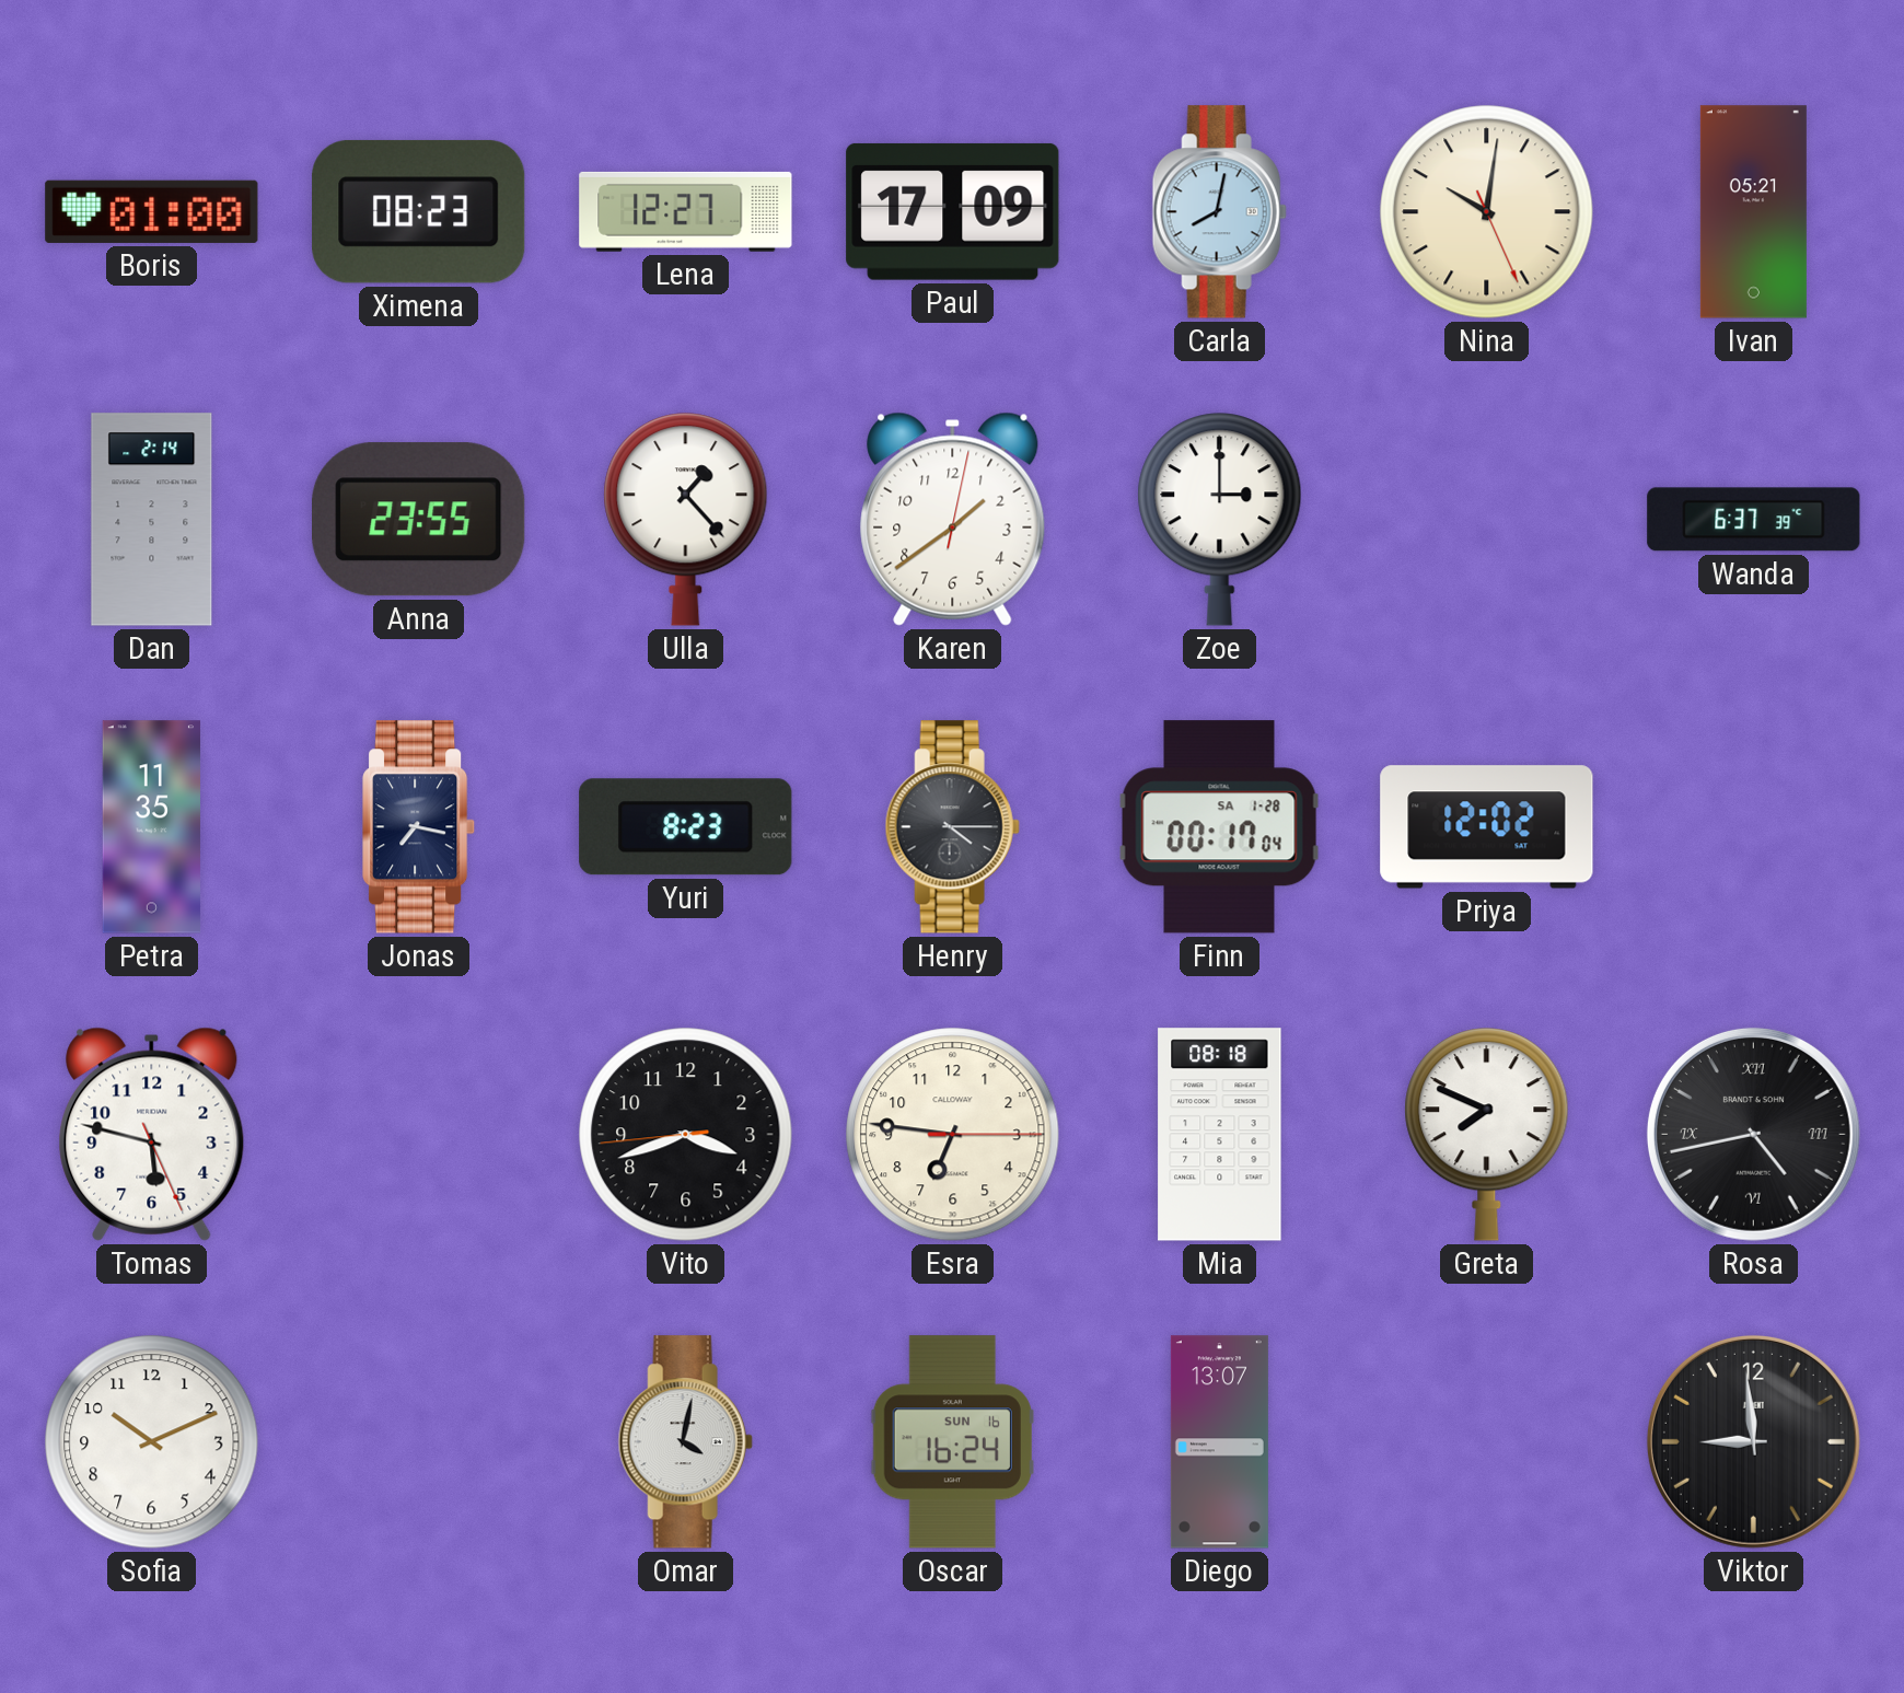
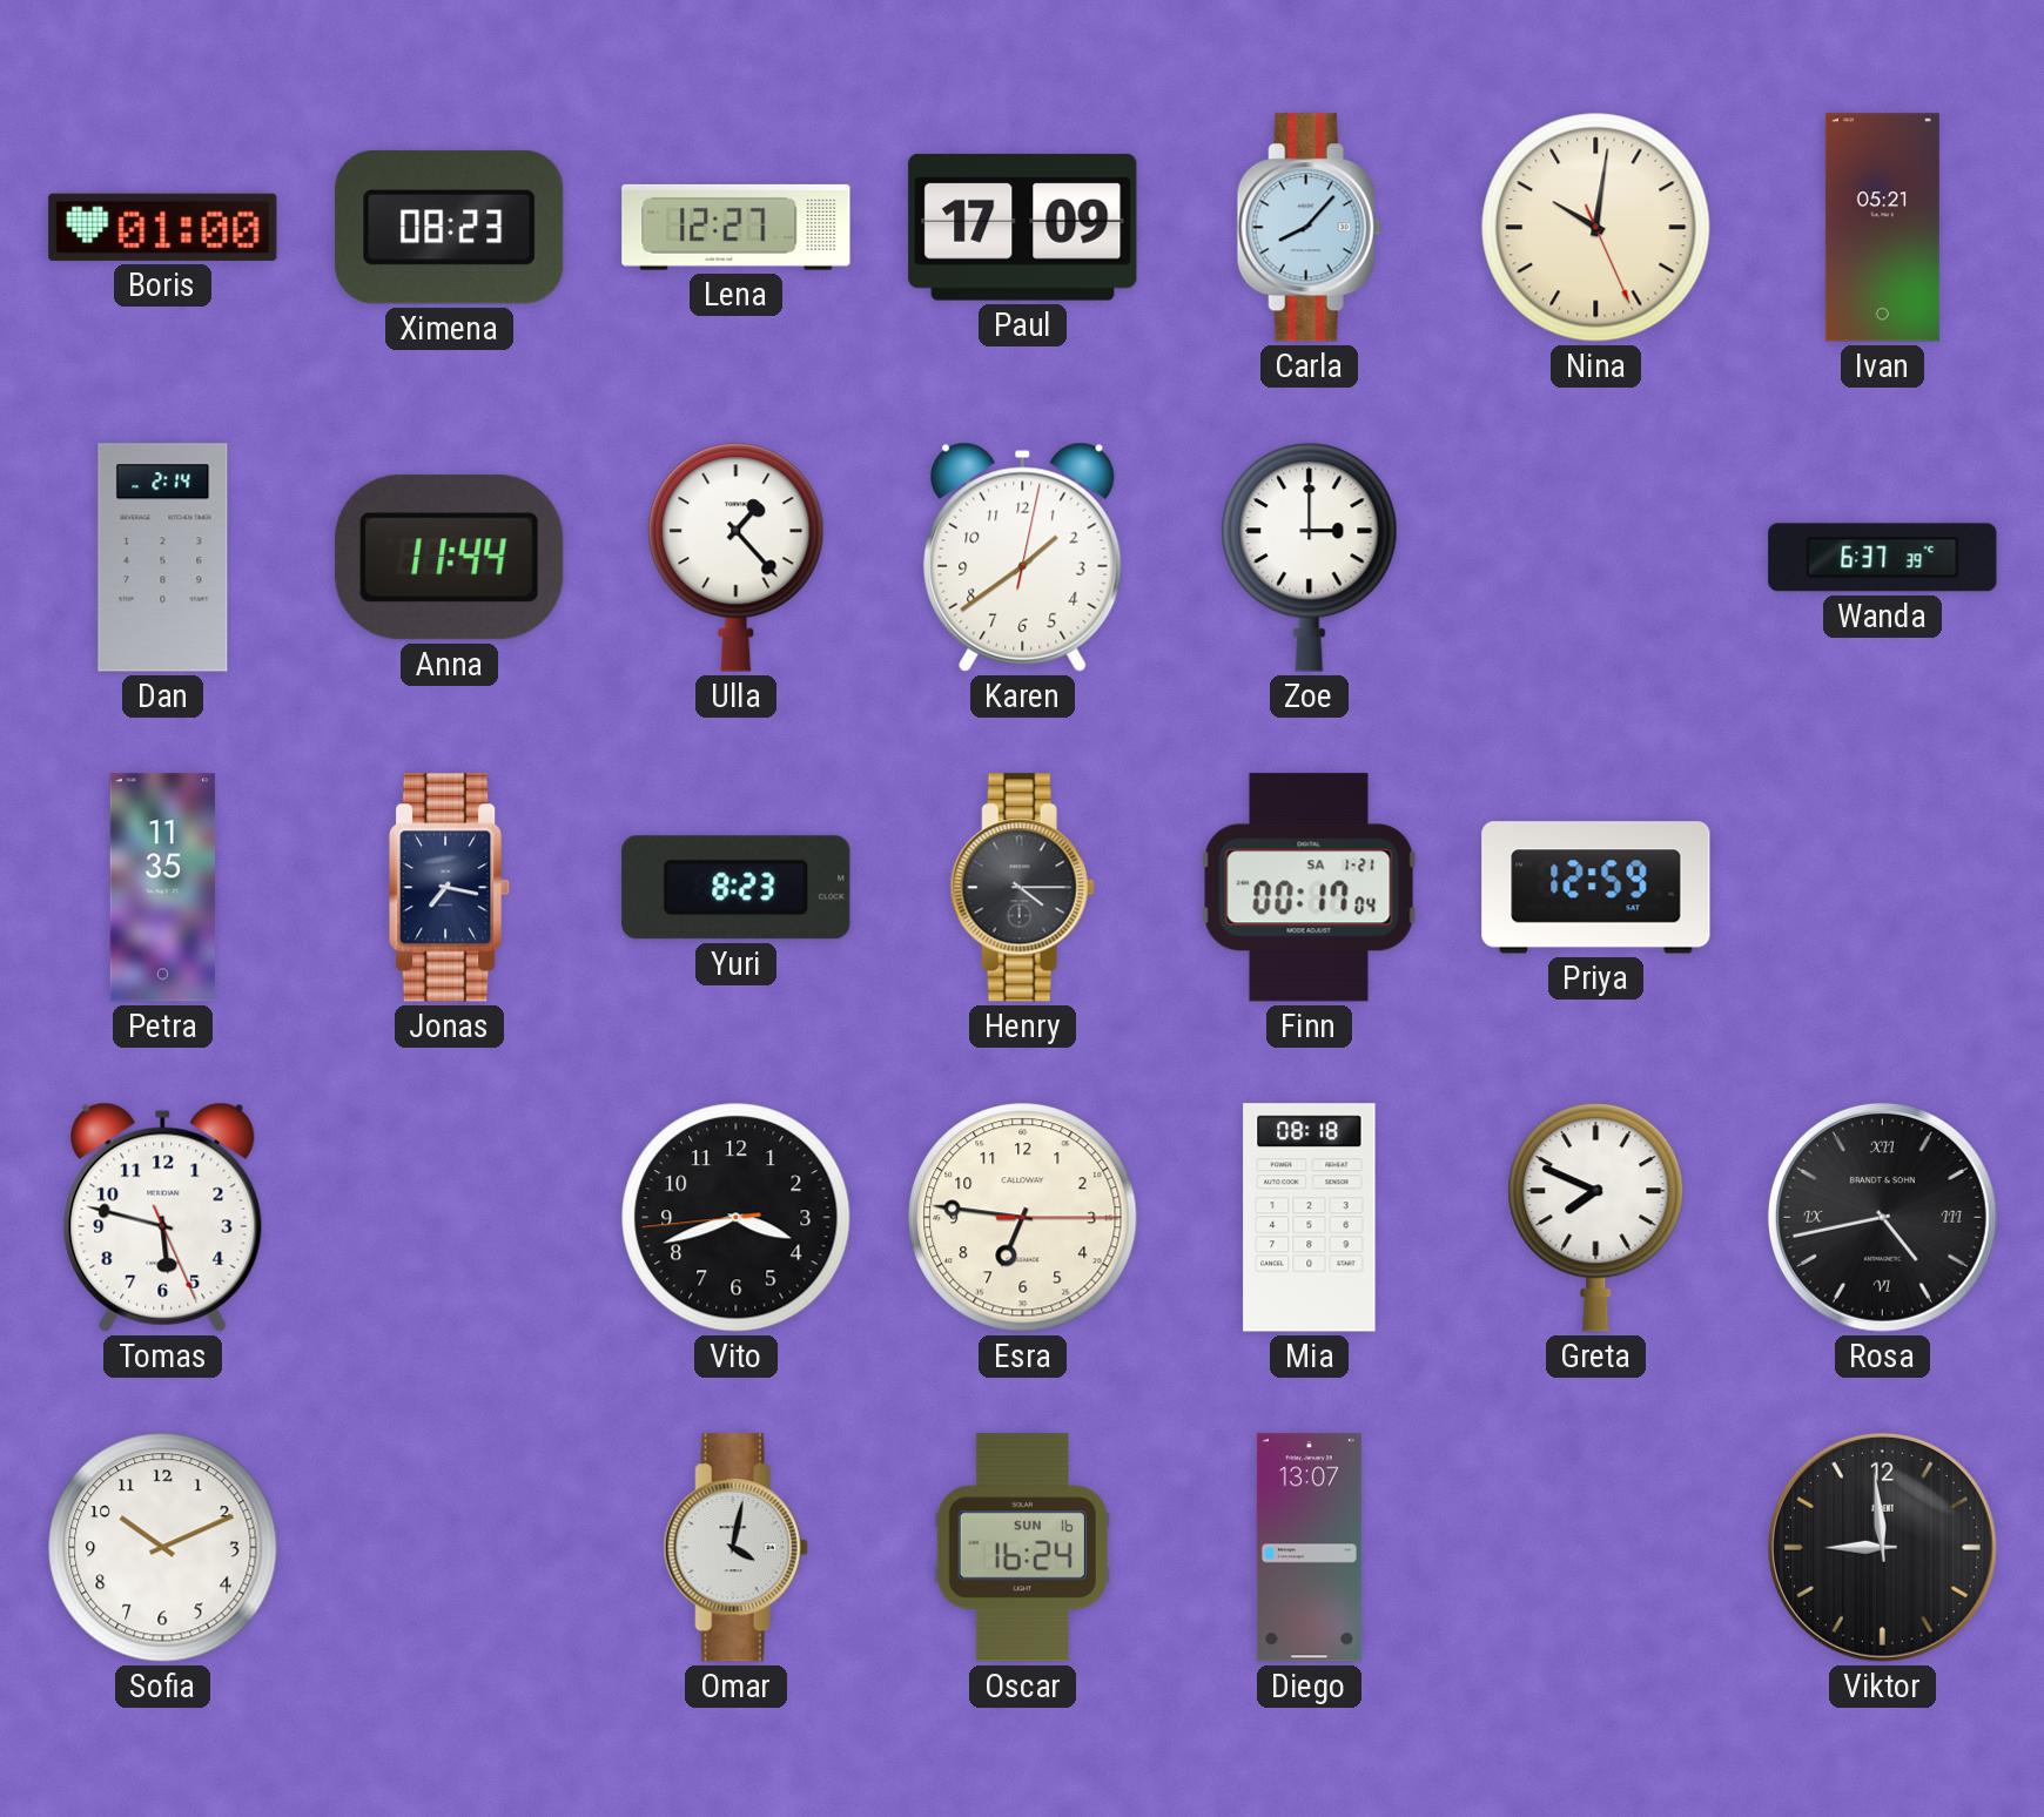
Carla: 8:02 -> 8:07 (1309, 228)
Anna: 23:55 -> 11:44 (450, 558)
Finn date: SA 1-28 -> SA 1-21 (1310, 888)
Priya: 12:02 -> 12:59 (1596, 888)
